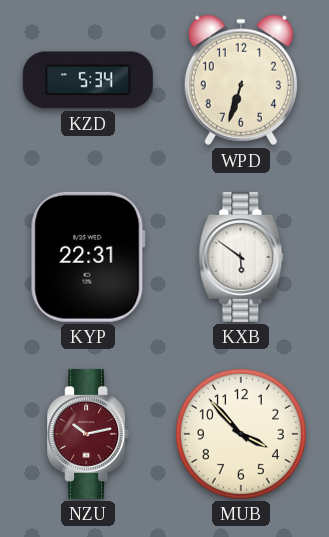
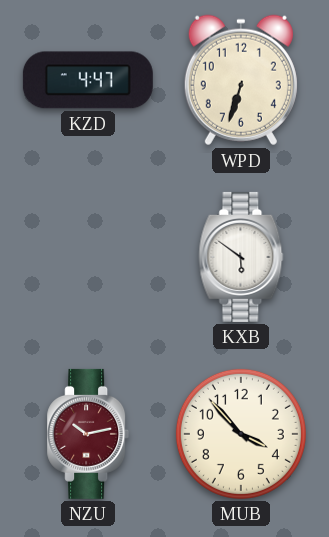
KZD: 5:34 -> 4:47 (88, 80)
KYP: 22:31 -> none (88, 257)
